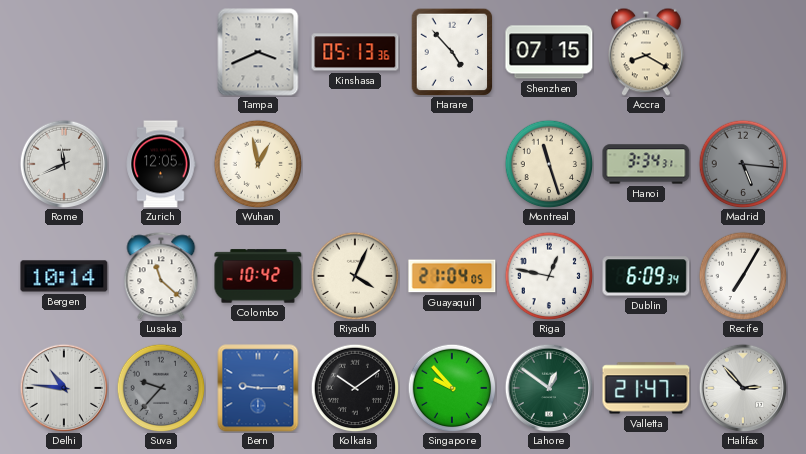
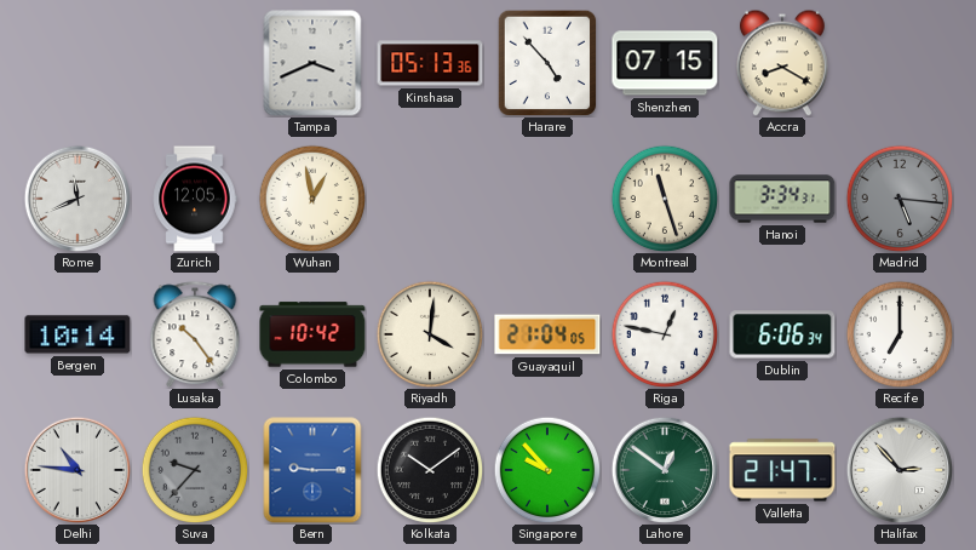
Lusaka: 11:22 -> 10:24 (195, 334)
Riyadh: 4:04 -> 4:01 (430, 334)
Dublin: 6:09 -> 6:06 (782, 334)
Recife: 7:05 -> 7:00 (900, 334)
